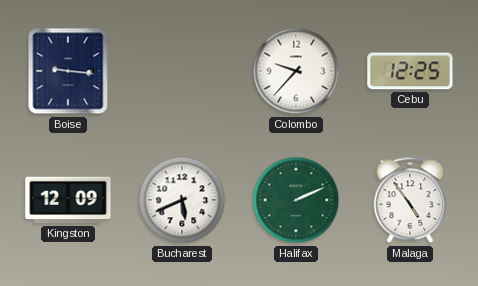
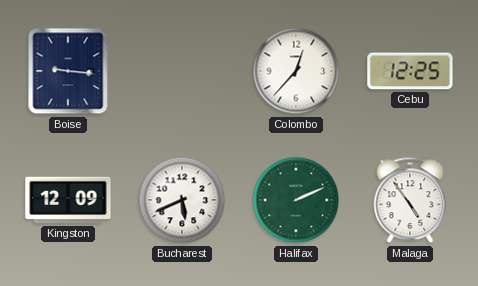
Colombo: 9:37 -> 12:37 (296, 71)
